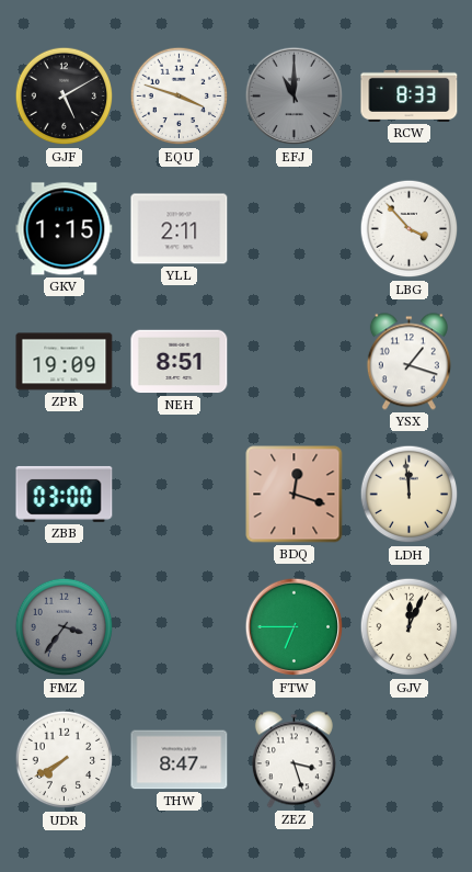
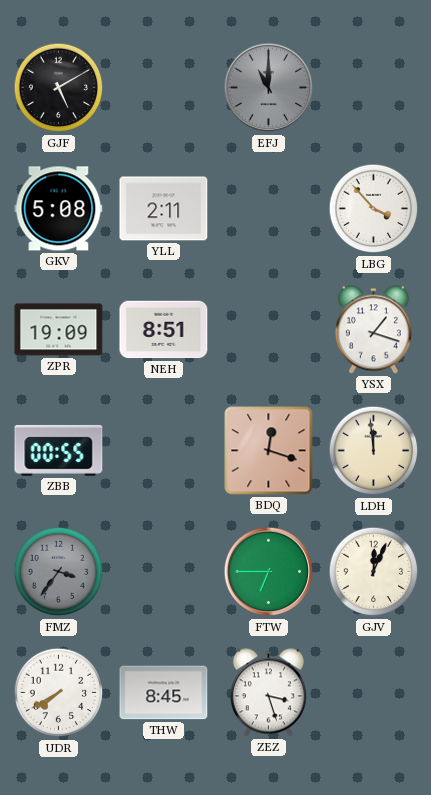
EQU: 3:48 -> none (180, 97)
RCW: 8:33 -> none (410, 95)
GKV: 1:15 -> 5:08 (59, 209)
ZBB: 03:00 -> 00:55 (59, 450)
THW: 8:47 -> 8:45 (164, 693)
